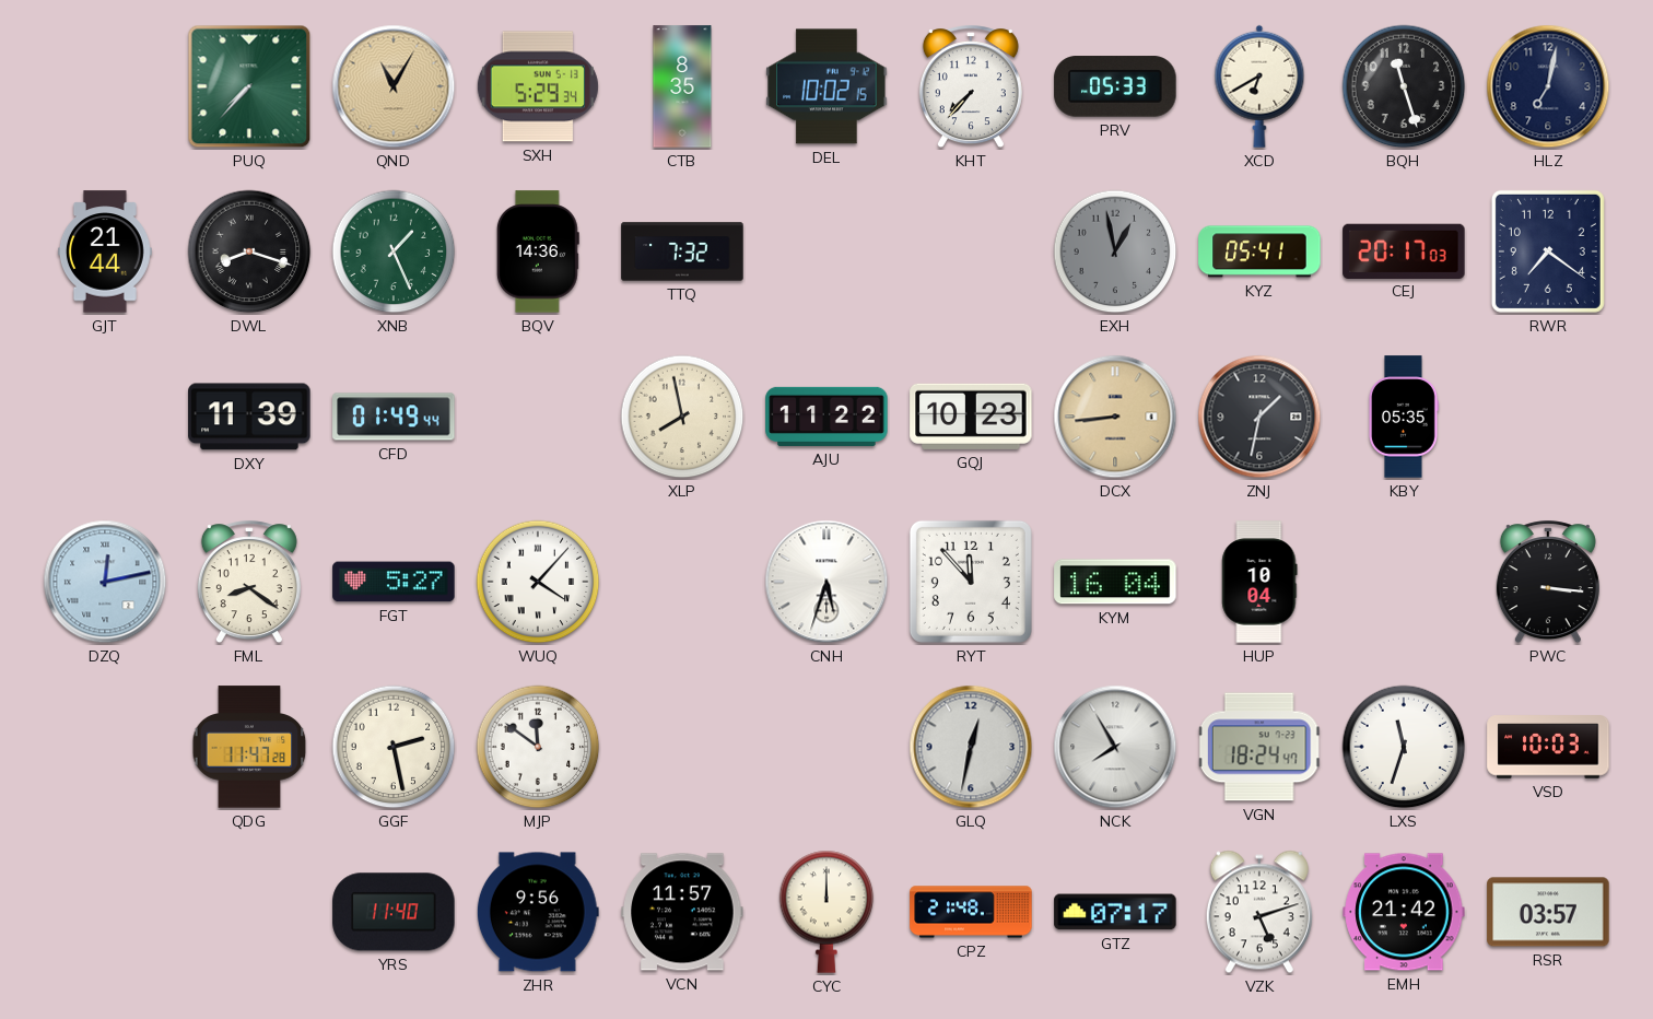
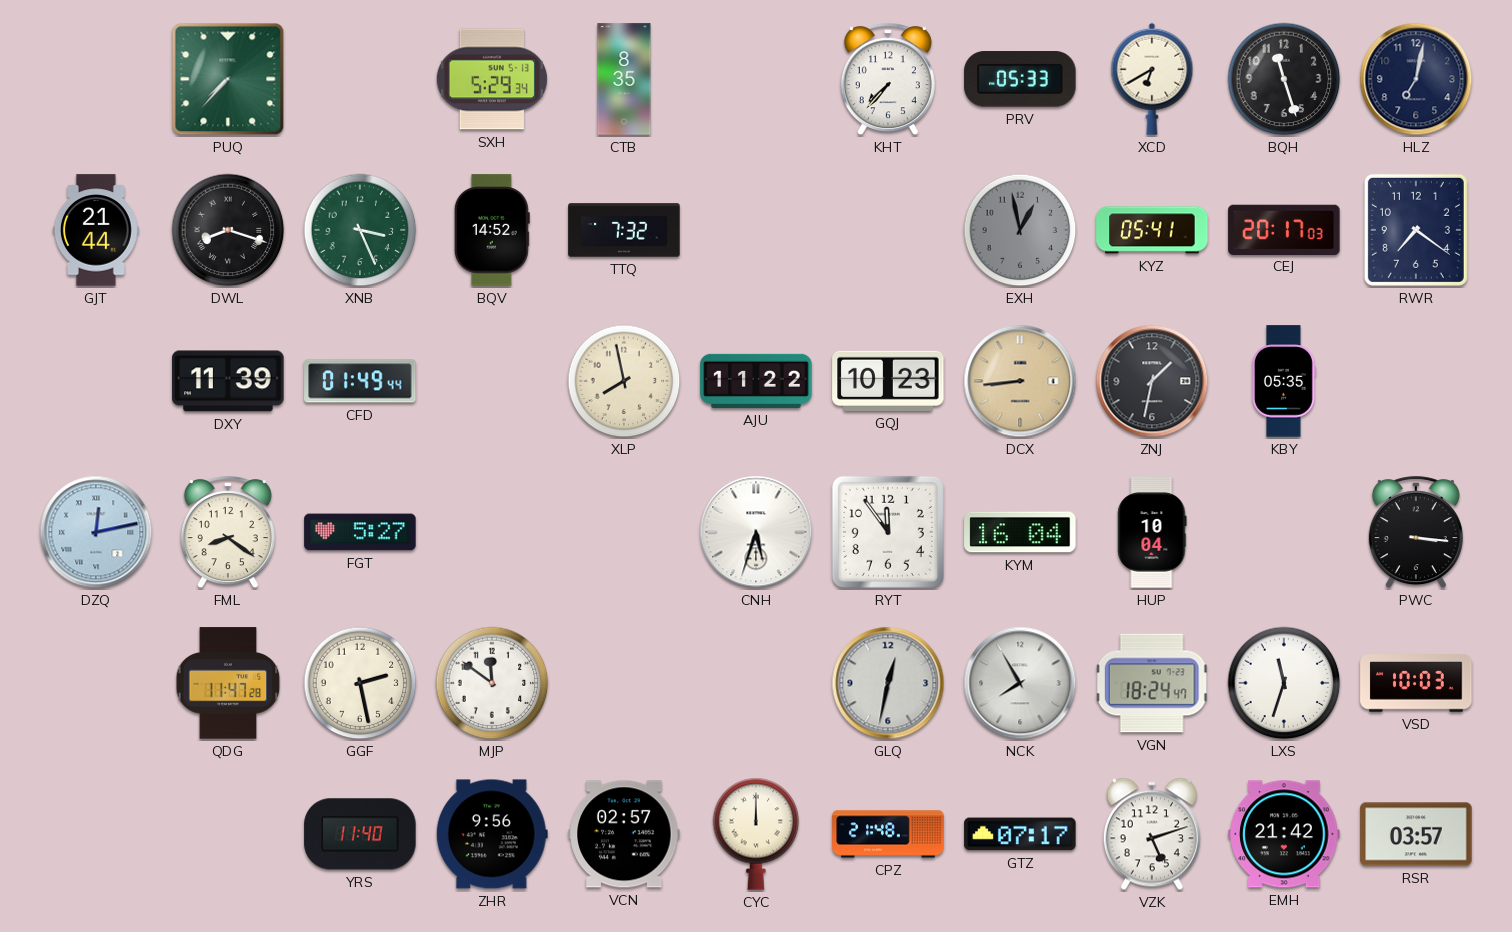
QND: 11:05 -> none (394, 86)
DEL: 10:02 -> none (826, 86)
XNB: 1:26 -> 3:26 (360, 230)
BQV: 14:36 -> 14:52 (492, 230)
WUQ: 4:07 -> none (538, 582)
RYT: 11:53 -> 11:54 (888, 532)
VCN: 11:57 -> 02:57 (624, 834)
